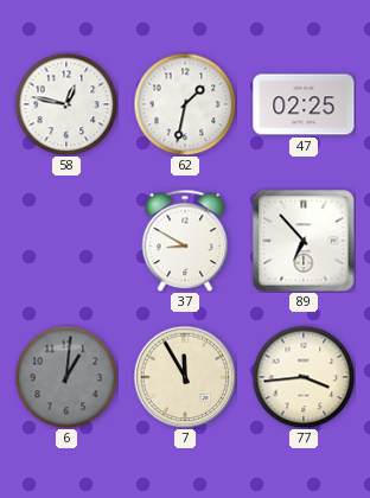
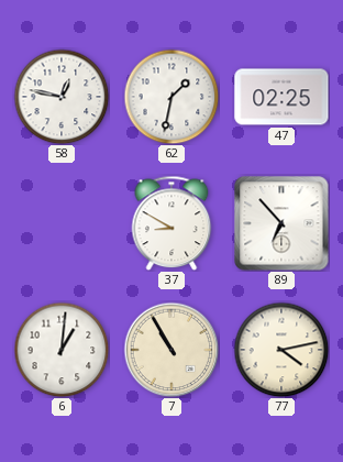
6 dial: grey -> white (62, 350)
7: 11:55 -> 10:55 (171, 350)
77: 3:44 -> 4:13 (281, 350)
